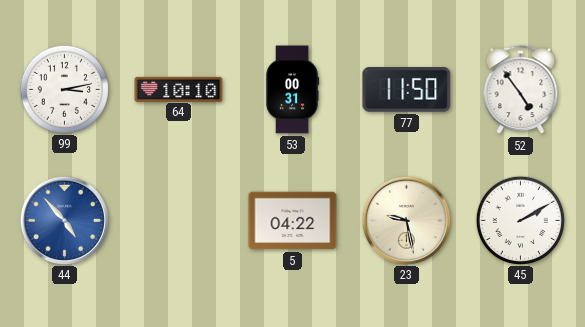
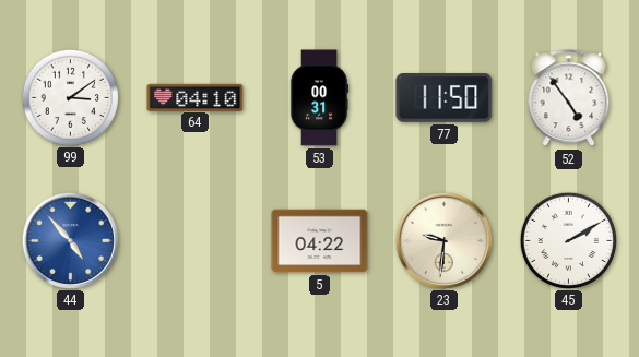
99: 3:13 -> 3:09 (70, 97)
64: 10:10 -> 04:10 (196, 97)
23: 9:28 -> 9:31 (443, 240)
